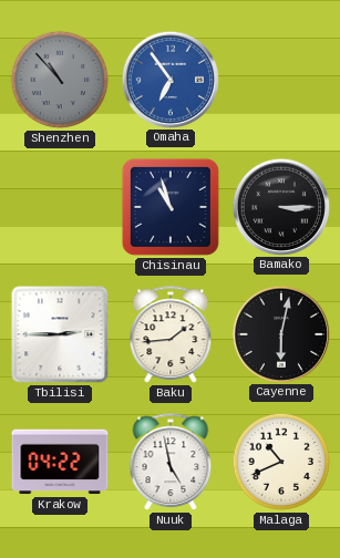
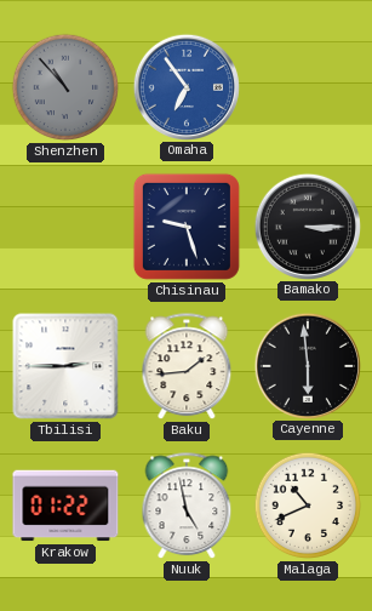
Chisinau: 10:57 -> 9:27 (187, 227)
Cayenne: 6:02 -> 5:59 (307, 365)
Krakow: 04:22 -> 01:22 (65, 506)
